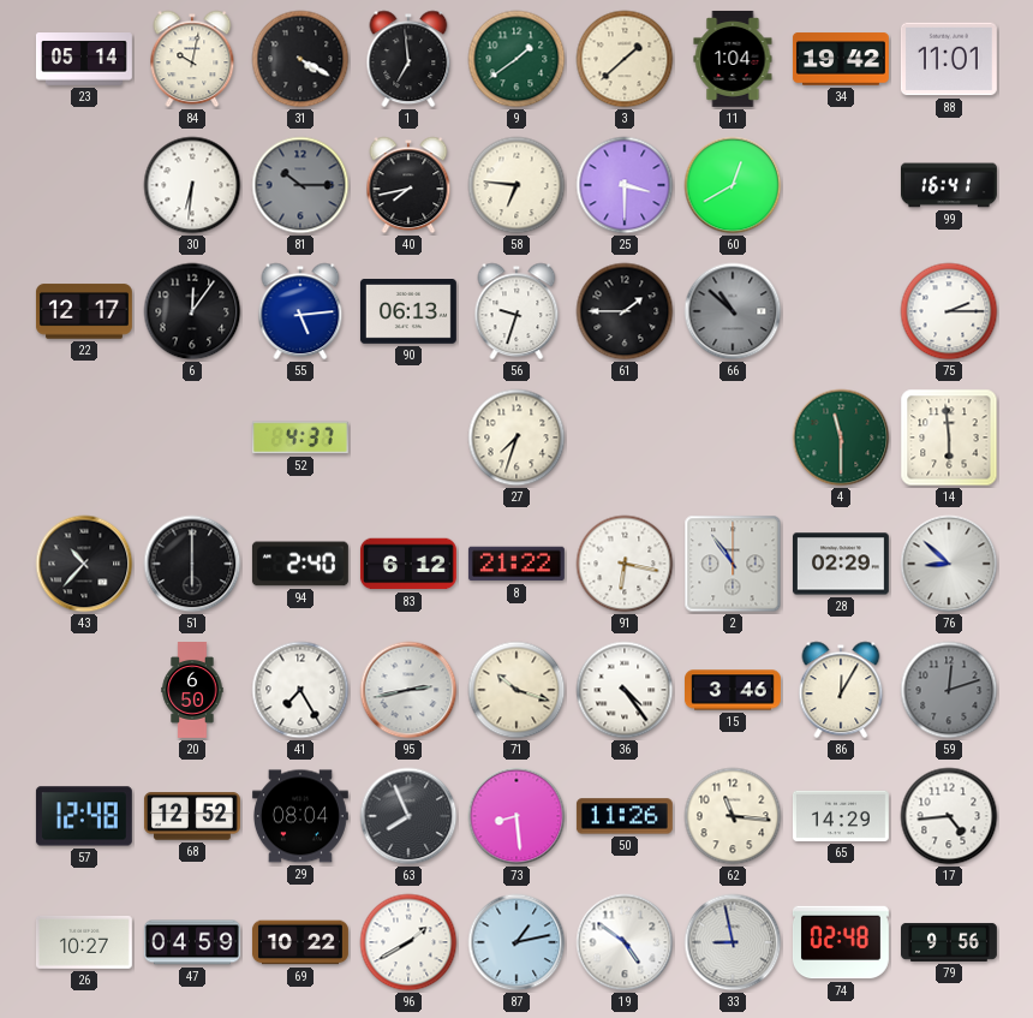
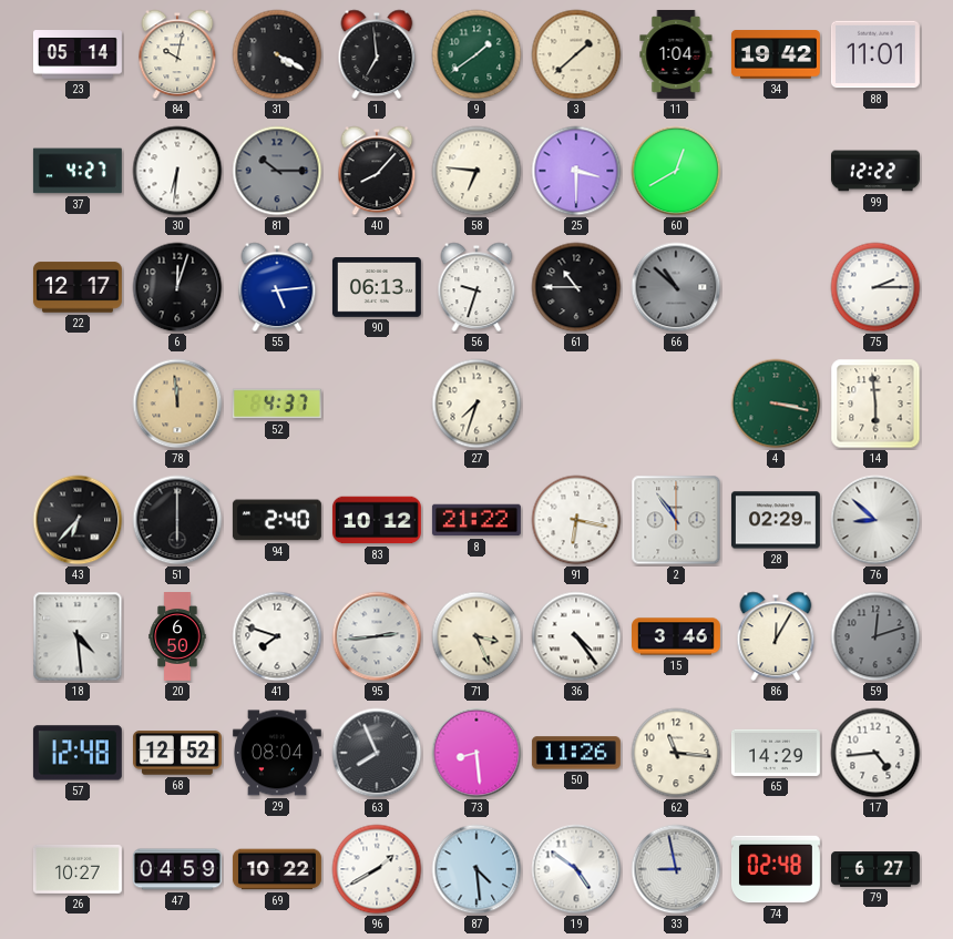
37: none -> 4:27 (78, 171)
40: 7:43 -> 8:07 (377, 171)
99: 16:41 -> 12:22 (875, 171)
6: 12:06 -> 12:03 (177, 287)
61: 1:45 -> 10:45 (576, 287)
78: none -> 11:59 (177, 404)
4: 11:30 -> 3:17 (776, 404)
43: 10:37 -> 6:37 (78, 520)
83: 6:12 -> 10:12 (377, 520)
18: none -> 4:29 (78, 636)
41: 7:25 -> 7:48 (277, 636)
95: 2:43 -> 2:44 (377, 636)
71: 10:18 -> 3:26 (476, 636)
87: 1:13 -> 4:29 (476, 869)
79: 9:56 -> 6:27 (877, 869)
